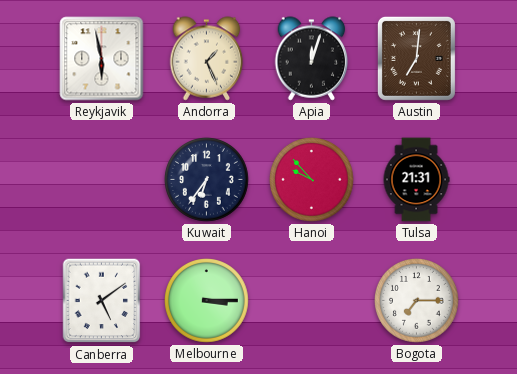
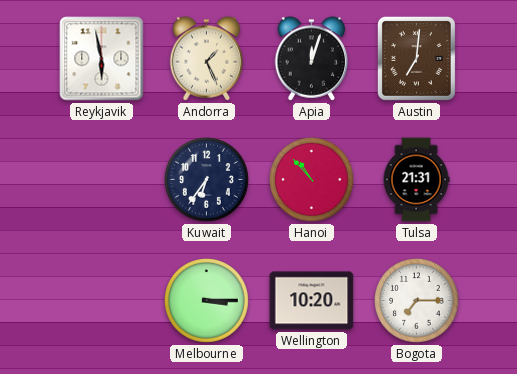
Hanoi: 9:53 -> 10:53 (312, 180)
Canberra: 5:09 -> none (102, 301)
Wellington: none -> 10:20 (312, 301)
